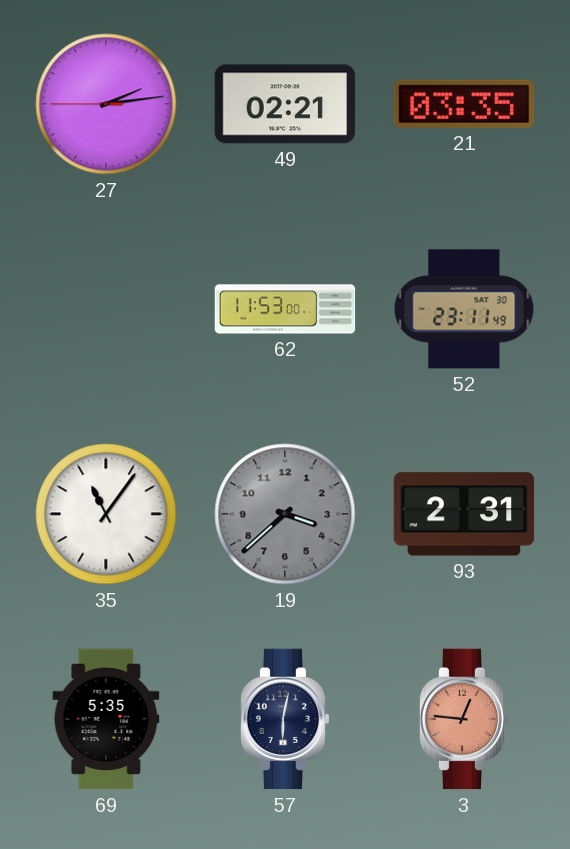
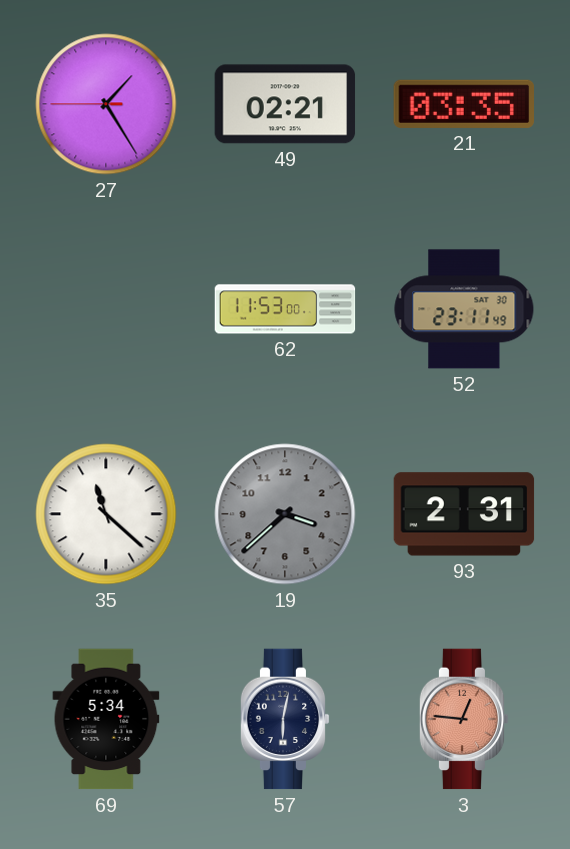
27: 2:13 -> 1:24 (106, 104)
35: 11:06 -> 11:22 (106, 514)
69: 5:35 -> 5:34 (106, 719)
